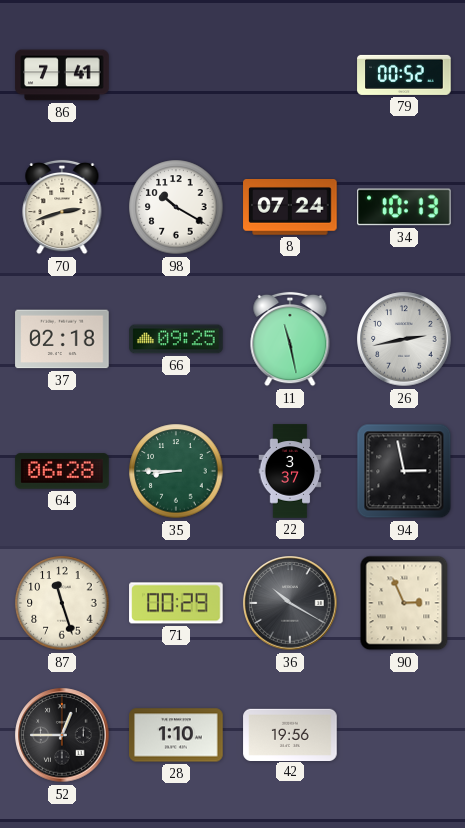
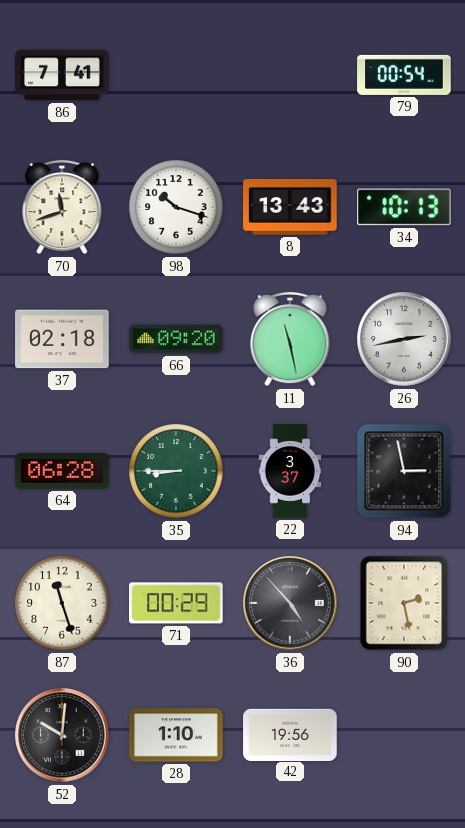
79: 00:52 -> 00:54 (404, 75)
70: 2:42 -> 11:42 (62, 207)
98: 10:20 -> 10:18 (176, 207)
8: 07:24 -> 13:43 (290, 207)
66: 09:25 -> 09:20 (176, 339)
36: 10:20 -> 4:53 (290, 603)
90: 2:56 -> 2:28 (404, 603)
52: 12:45 -> 10:01 (62, 735)
